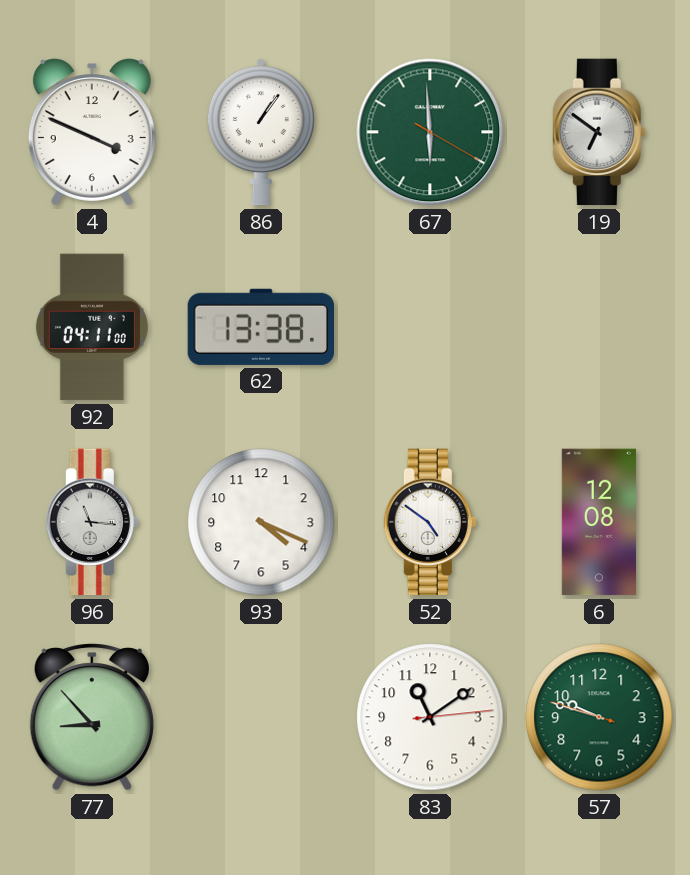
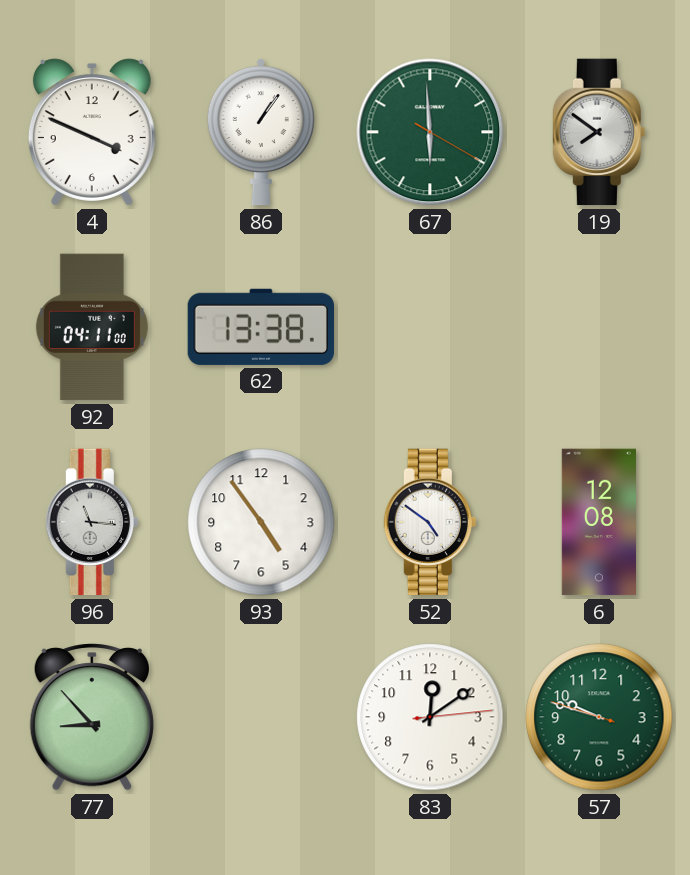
19: 6:51 -> 7:51 (599, 132)
93: 4:19 -> 4:54 (261, 522)
83: 11:09 -> 12:09 (430, 717)
